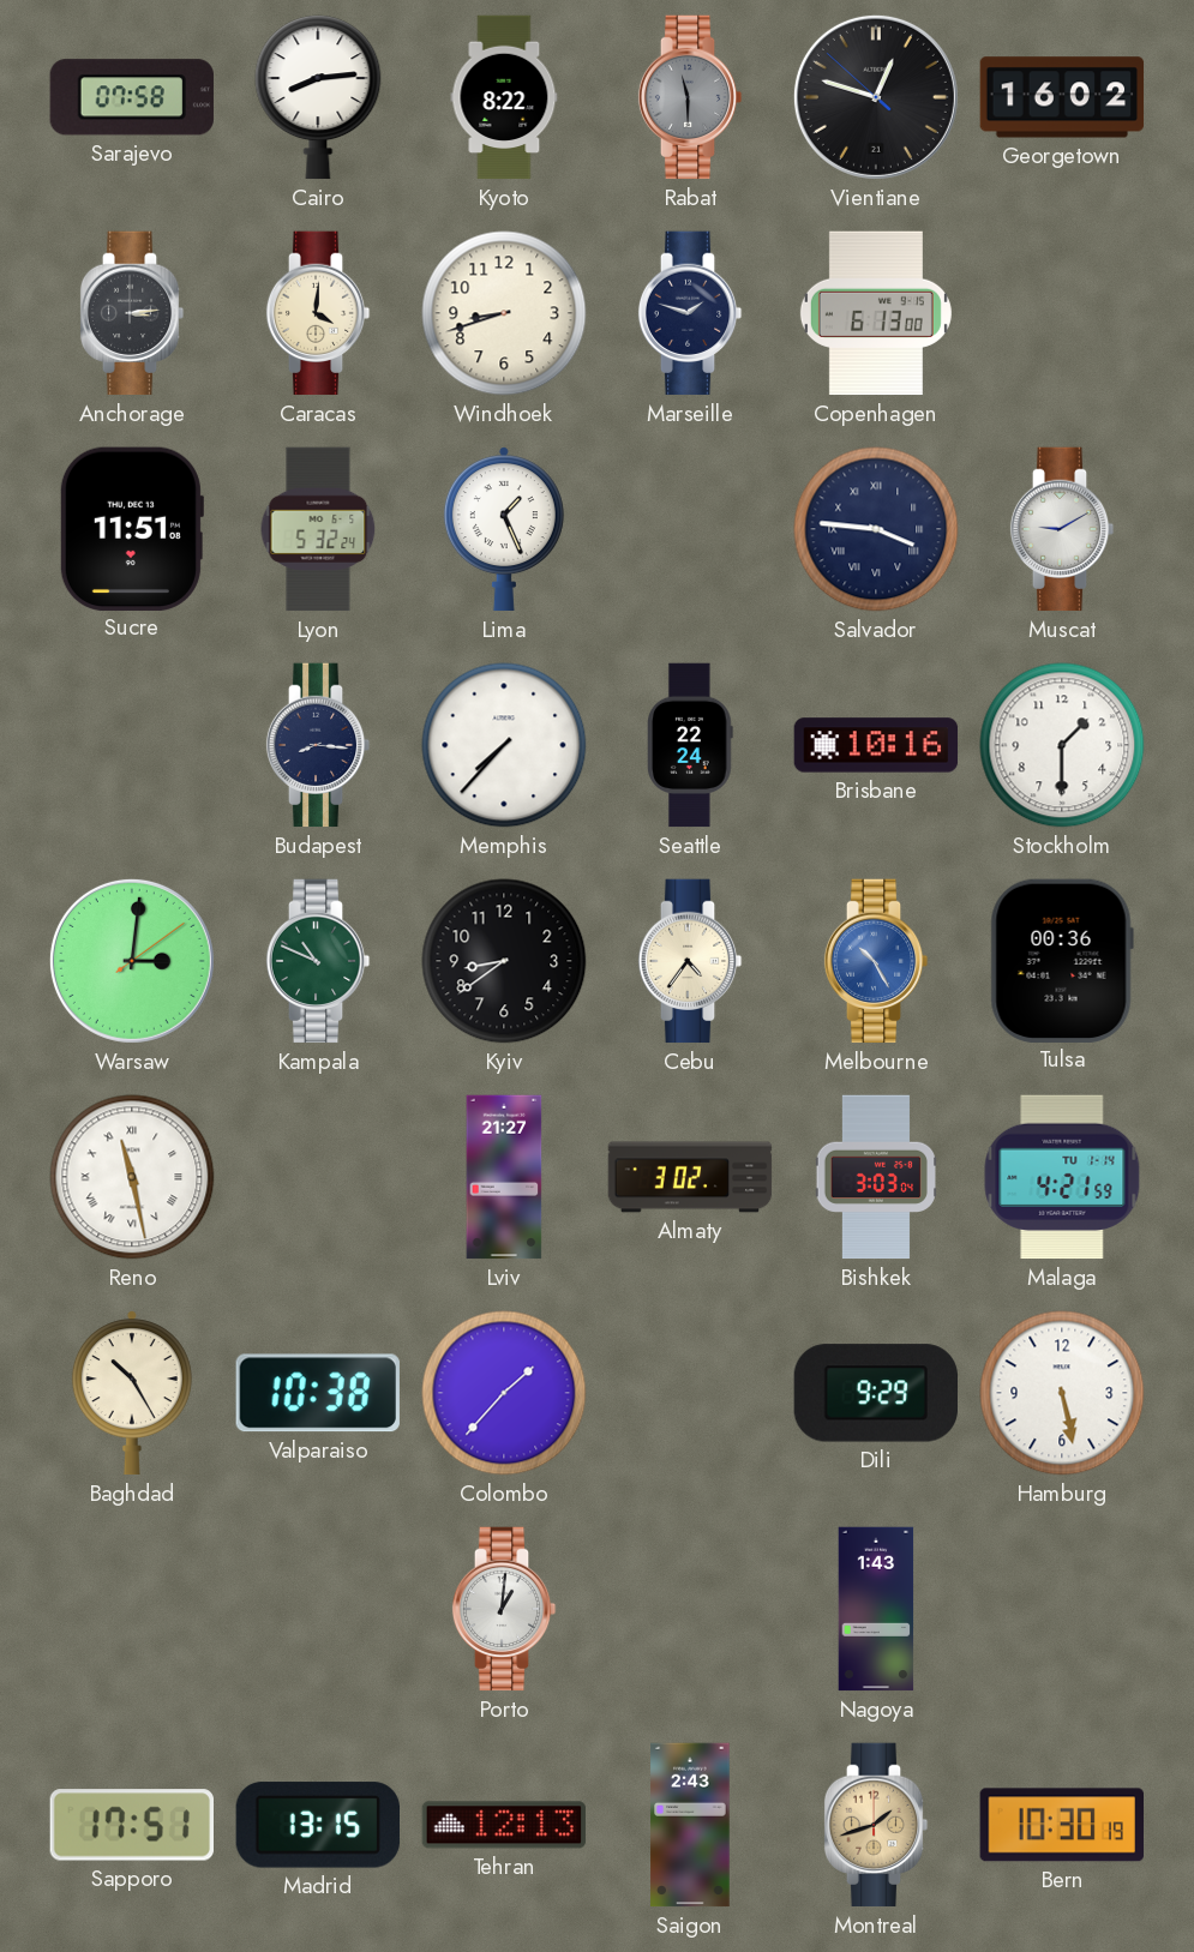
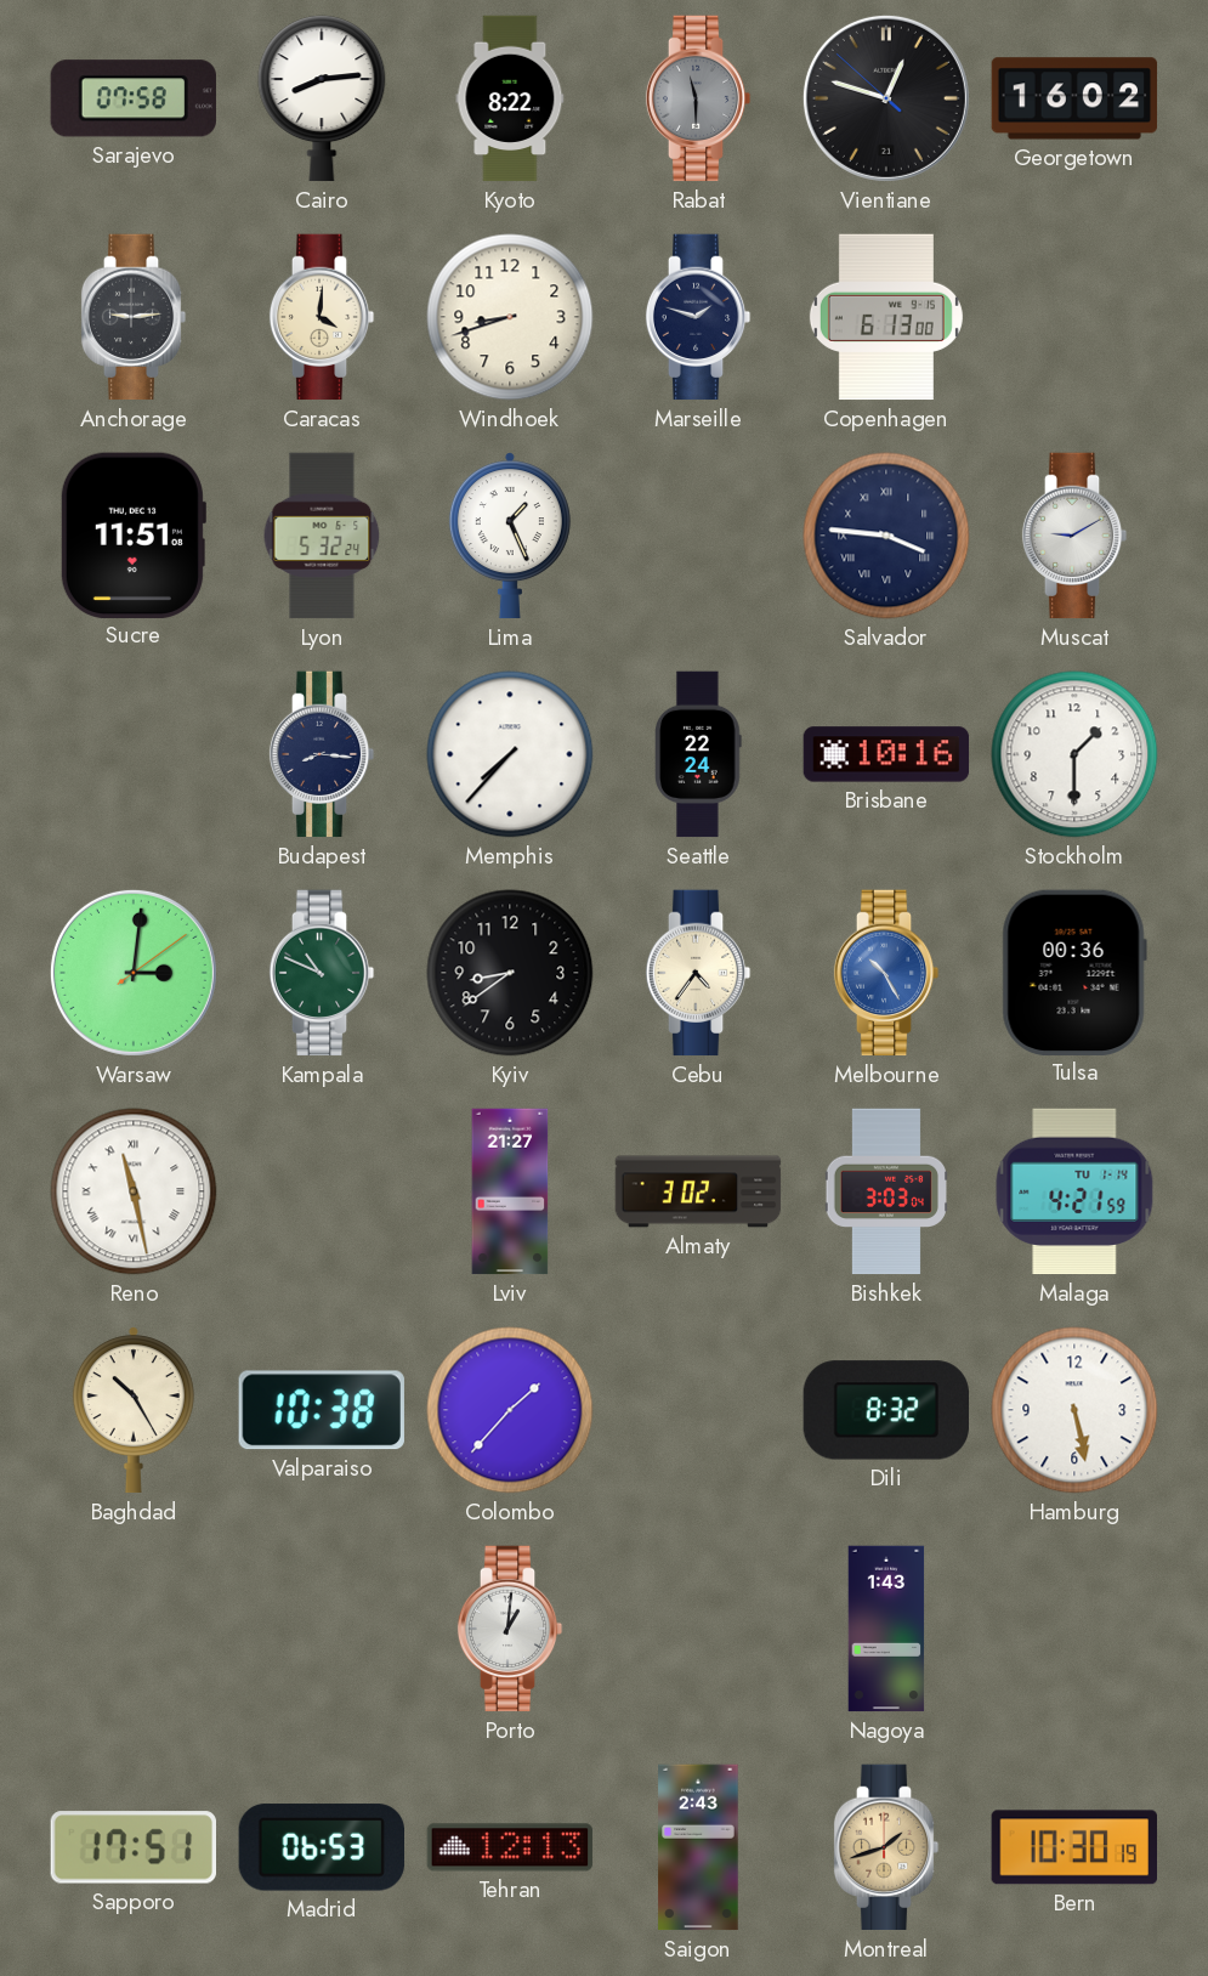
Anchorage: 3:14 -> 9:14 (134, 317)
Dili: 9:29 -> 8:32 (885, 1410)
Madrid: 13:15 -> 06:53 (321, 1847)
